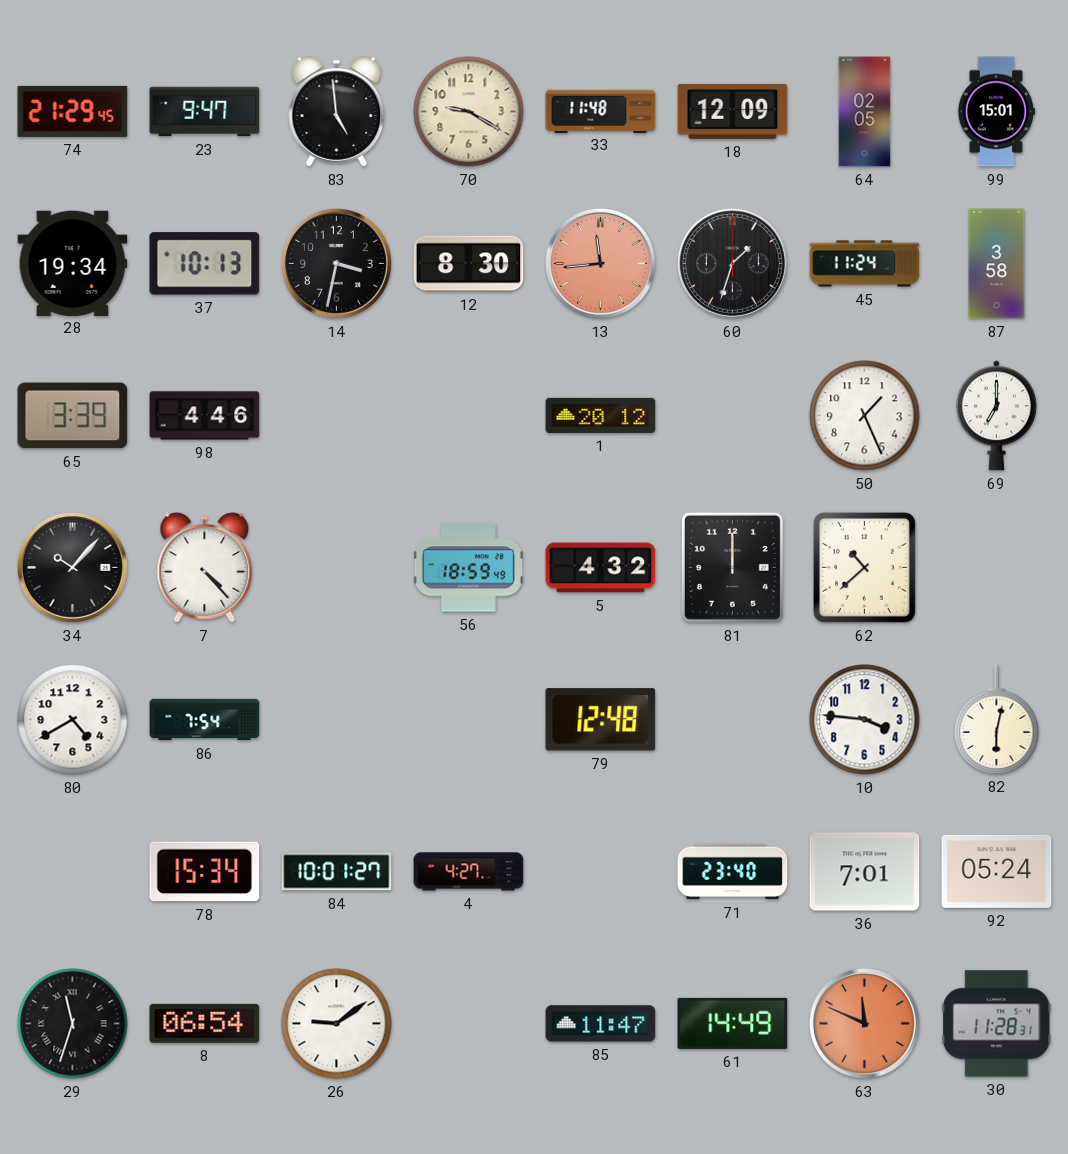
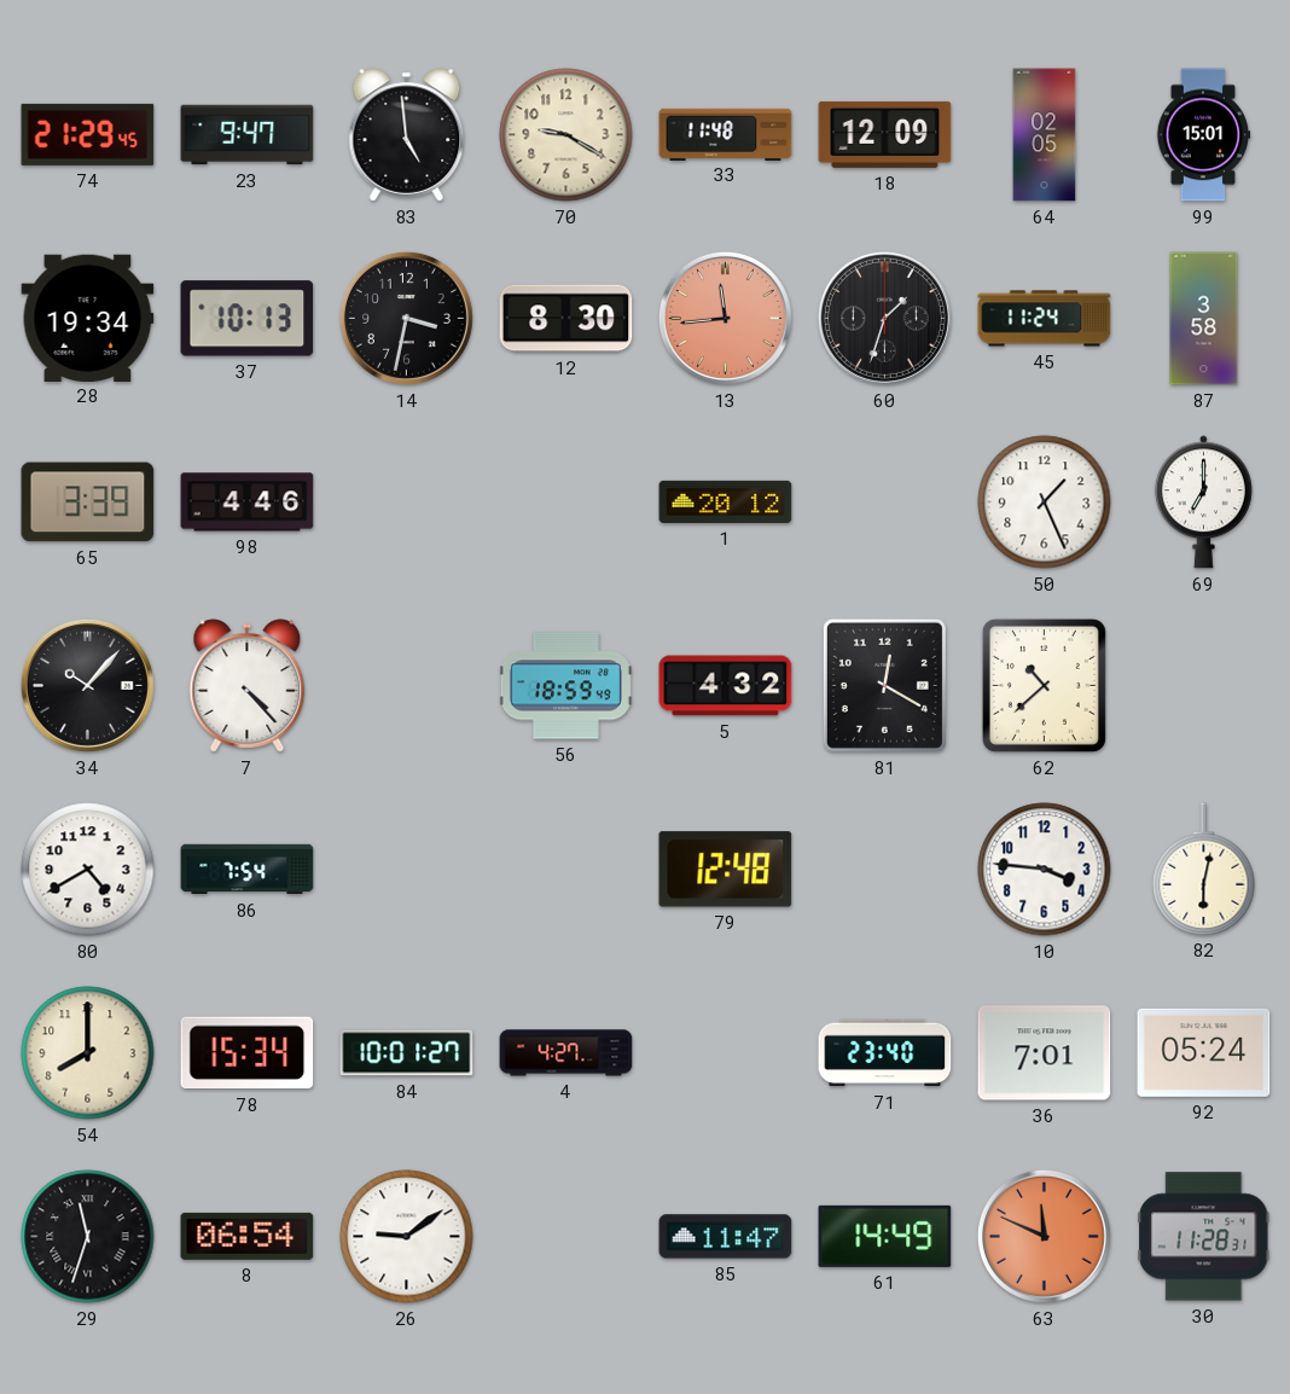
81: 12:00 -> 12:20 (884, 685)
54: none -> 8:00 (88, 1053)
